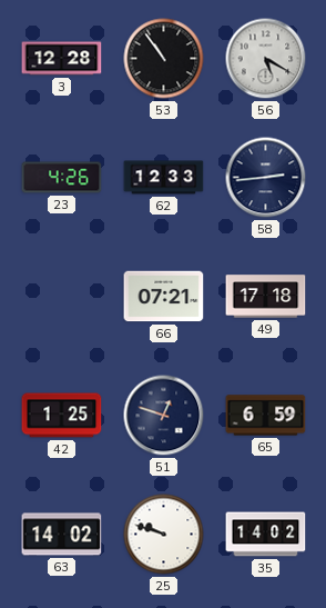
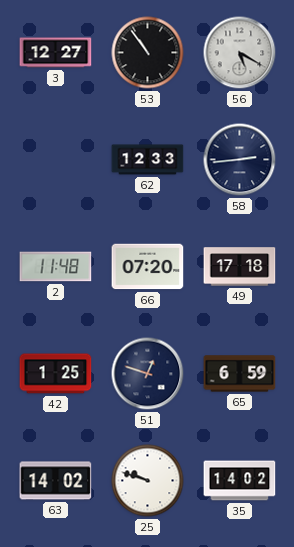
3: 12:28 -> 12:27 (56, 53)
23: 4:26 -> none (62, 178)
2: none -> 11:48 (56, 267)
66: 07:21 -> 07:20 (148, 267)
